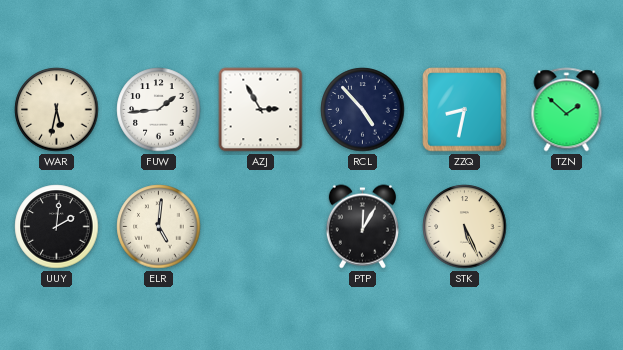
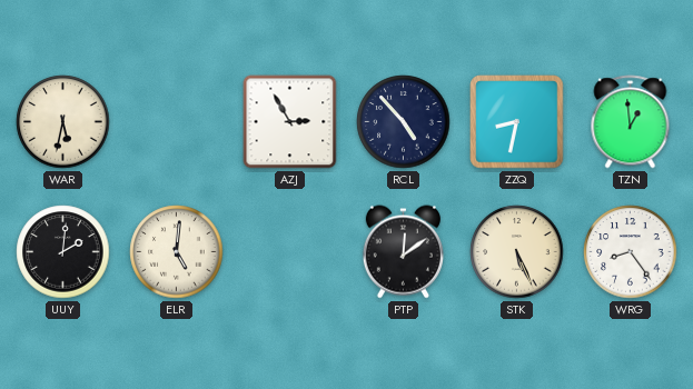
FUW: 1:44 -> none (159, 110)
TZN: 1:52 -> 12:59 (631, 122)
PTP: 12:05 -> 12:09 (403, 252)
WRG: none -> 8:24 (631, 252)
